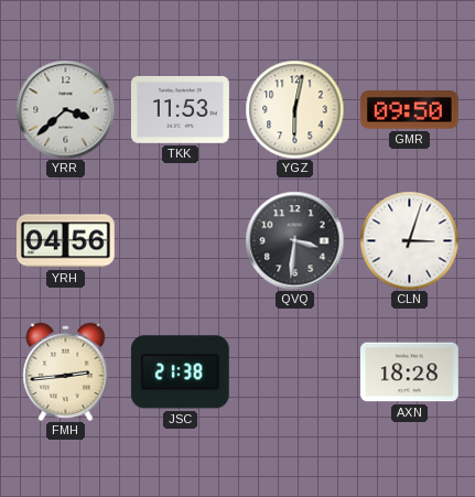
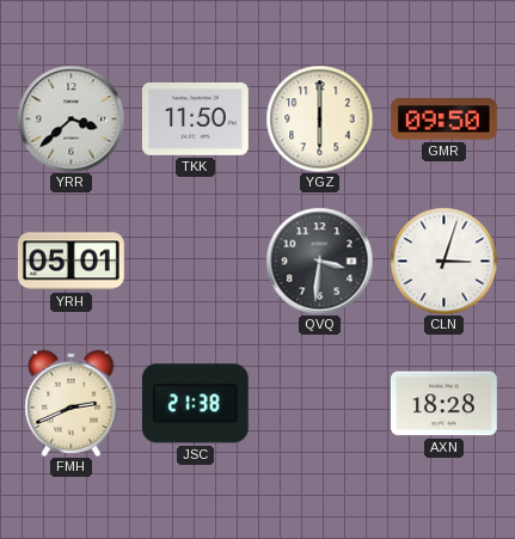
TKK: 11:53 -> 11:50 (195, 120)
YGZ: 6:02 -> 6:00 (319, 118)
YRH: 04:56 -> 05:01 (70, 262)
FMH: 2:44 -> 2:41 (72, 403)
